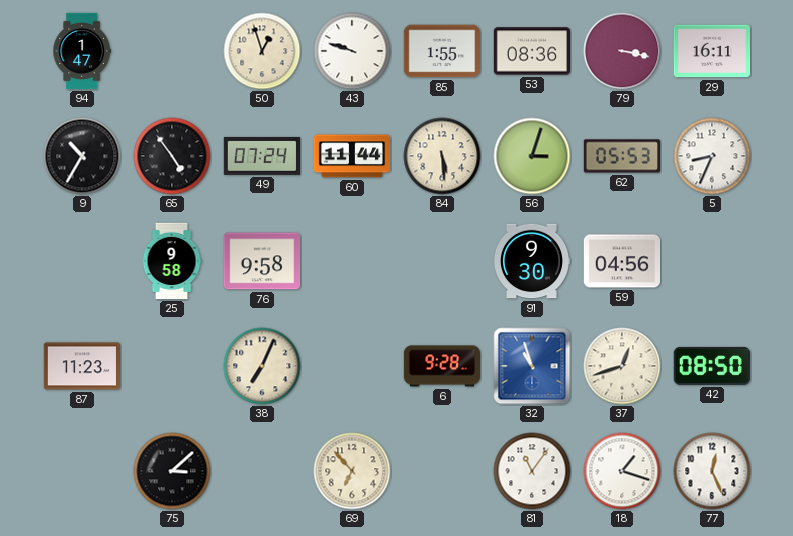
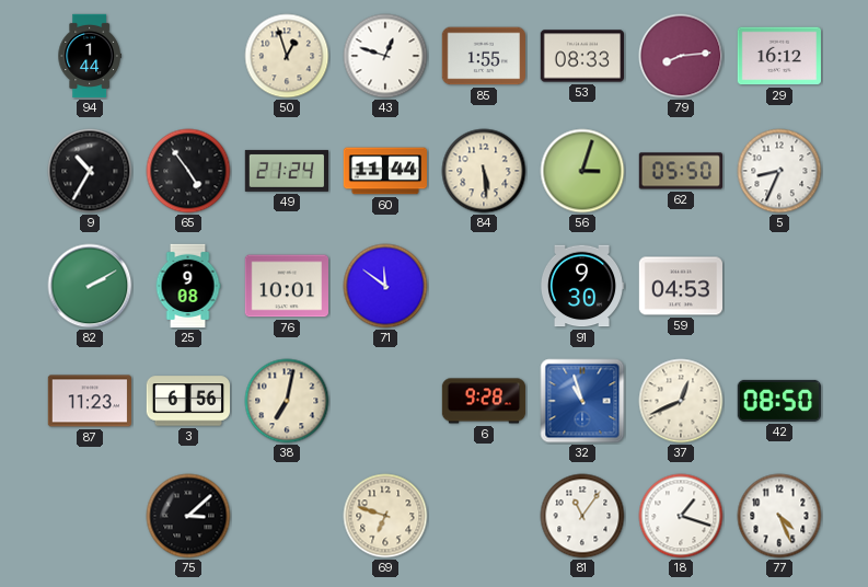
94: 1:47 -> 1:44 (90, 56)
43: 9:48 -> 12:48 (385, 56)
53: 08:36 -> 08:33 (582, 56)
79: 3:17 -> 8:14 (681, 56)
29: 16:11 -> 16:12 (778, 56)
49: 07:24 -> 21:24 (286, 171)
62: 05:53 -> 05:50 (680, 171)
82: none -> 2:10 (90, 286)
25: 9:58 -> 9:08 (188, 286)
76: 9:58 -> 10:01 (286, 286)
71: none -> 11:51 (385, 286)
59: 04:56 -> 04:53 (680, 286)
3: none -> 6:56 (187, 401)
38: 7:04 -> 7:02 (287, 401)
37: 12:42 -> 12:41 (681, 401)
69: 6:53 -> 6:48 (385, 516)
77: 12:26 -> 4:26 (779, 516)
